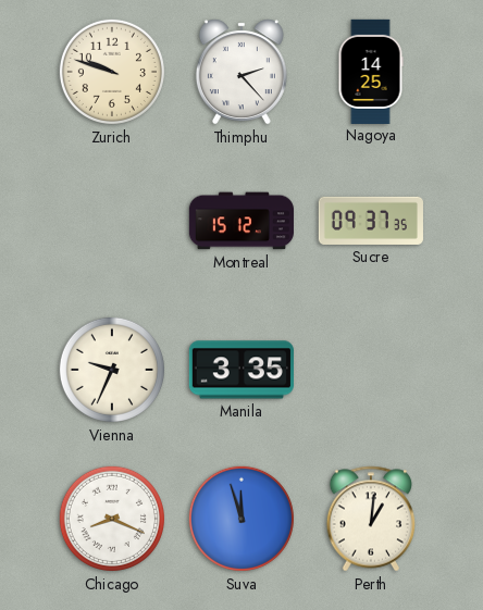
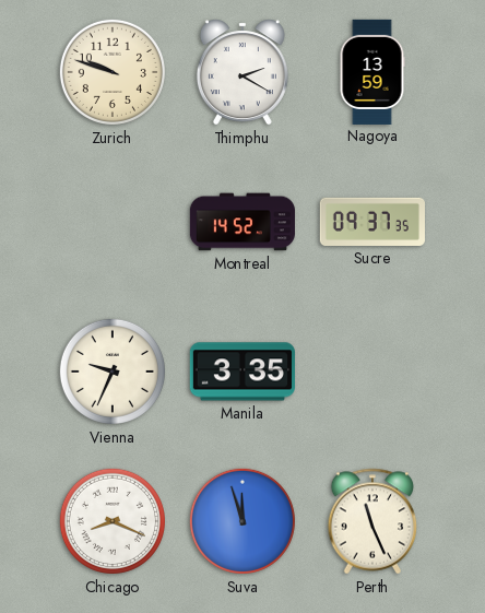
Thimphu: 2:23 -> 2:20 (242, 72)
Nagoya: 14:25 -> 13:59 (372, 71)
Montreal: 15:12 -> 14:52 (242, 222)
Perth: 1:01 -> 11:26 (372, 521)
